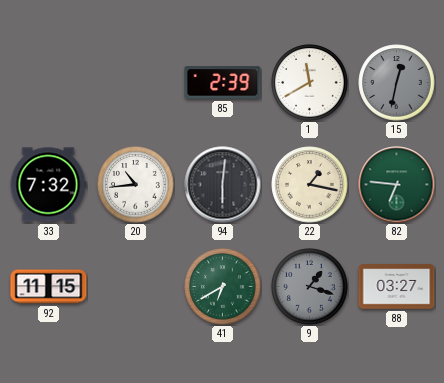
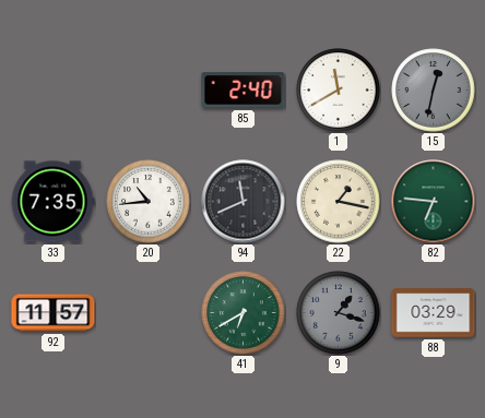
85: 2:39 -> 2:40 (244, 91)
33: 7:32 -> 7:35 (52, 202)
94: 6:01 -> 11:41 (244, 202)
92: 11:15 -> 11:57 (54, 313)
88: 03:27 -> 03:29 (434, 313)
